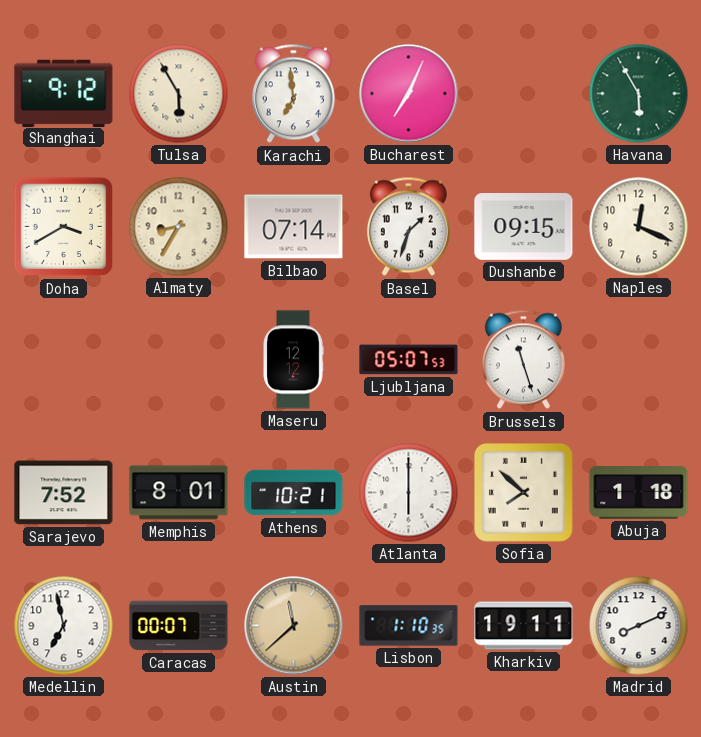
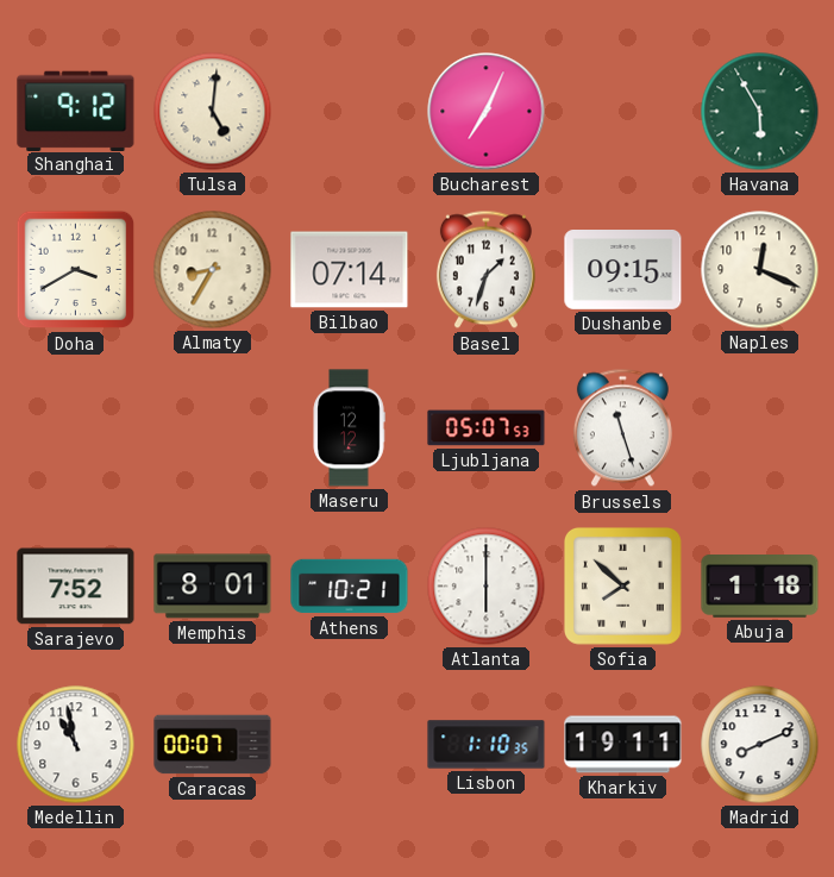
Tulsa: 5:55 -> 5:01 (213, 112)
Karachi: 6:59 -> none (293, 94)
Medellin: 6:58 -> 10:58 (76, 745)
Austin: 11:38 -> none (294, 626)
